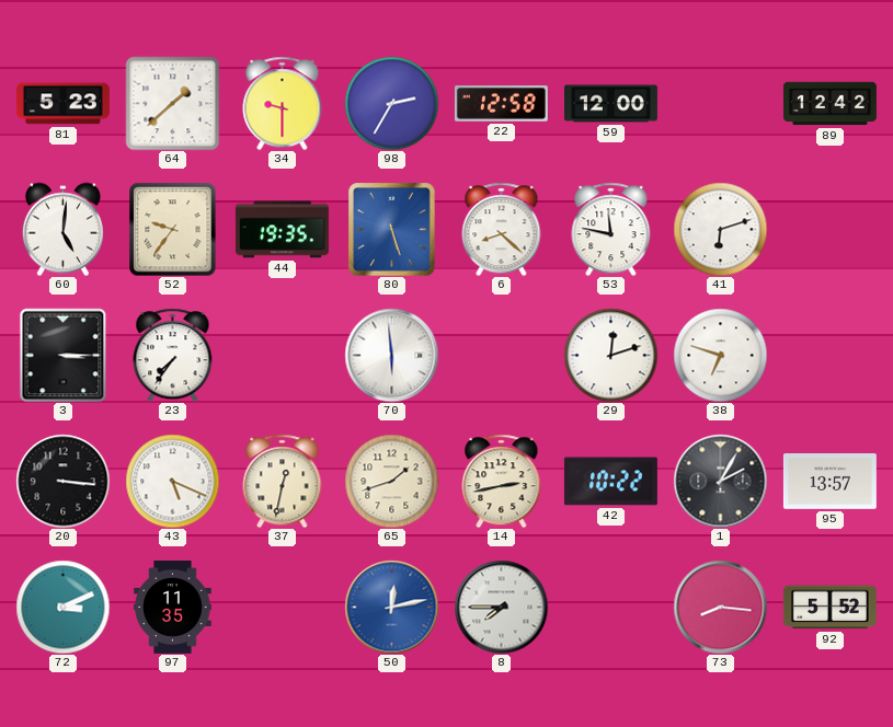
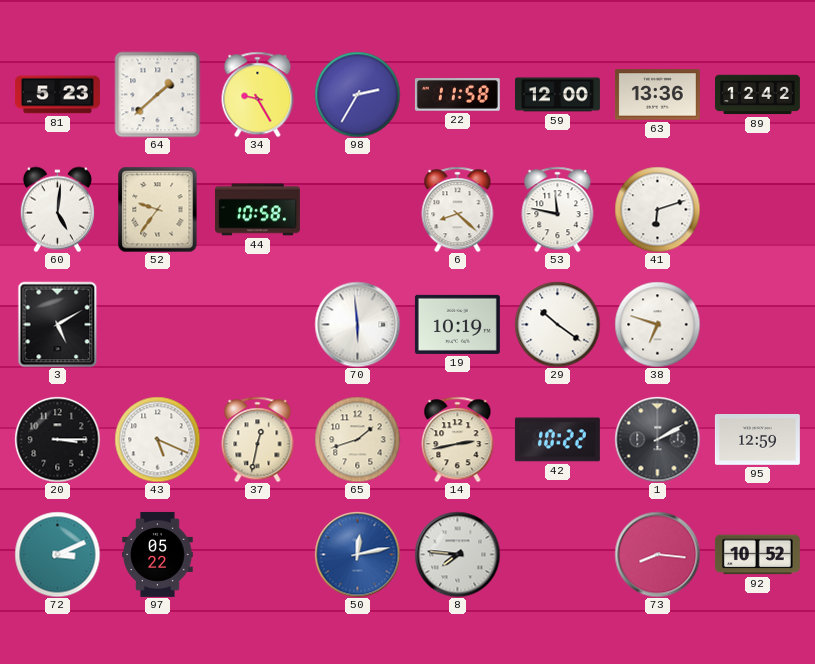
34: 9:30 -> 9:25 (258, 94)
22: 12:58 -> 11:58 (457, 95)
63: none -> 13:36 (657, 95)
44: 19:35 -> 10:58 (257, 210)
80: 5:27 -> none (392, 229)
3: 3:15 -> 5:10 (58, 324)
23: 7:36 -> none (173, 355)
19: none -> 10:19 (457, 324)
29: 12:12 -> 10:21 (557, 324)
20: 3:16 -> 3:15 (57, 439)
1: 2:05 -> 2:10 (657, 439)
95: 13:57 -> 12:59 (757, 440)
97: 11:35 -> 05:22 (158, 554)
8: 7:45 -> 7:46 (457, 554)
92: 5:52 -> 10:52 (757, 555)
